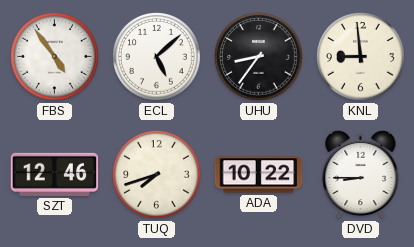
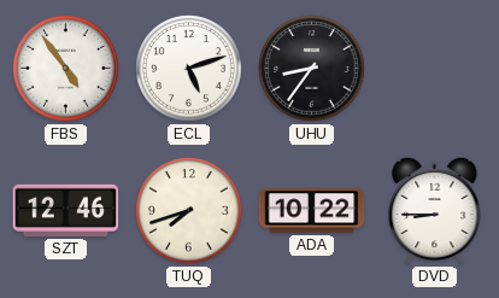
ECL: 5:08 -> 5:12 (189, 69)
KNL: 8:59 -> none (361, 57)
